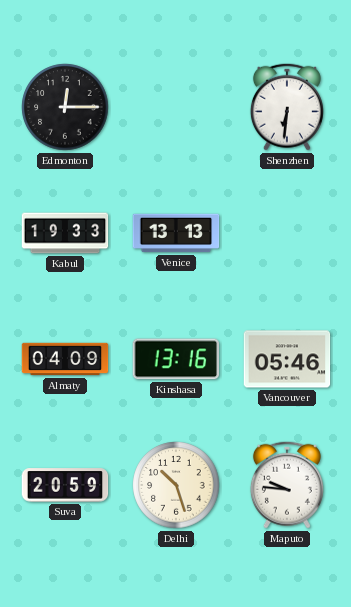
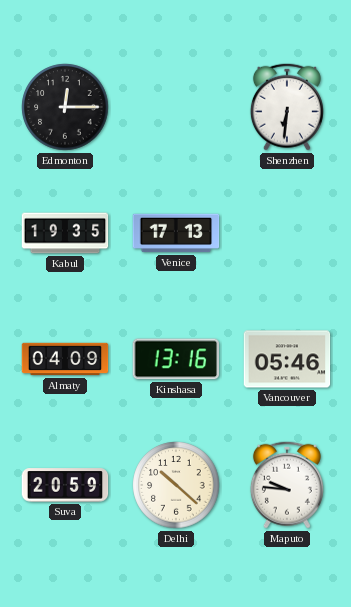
Kabul: 19:33 -> 19:35 (65, 233)
Venice: 13:13 -> 17:13 (176, 233)
Delhi: 10:27 -> 10:22 (176, 485)
